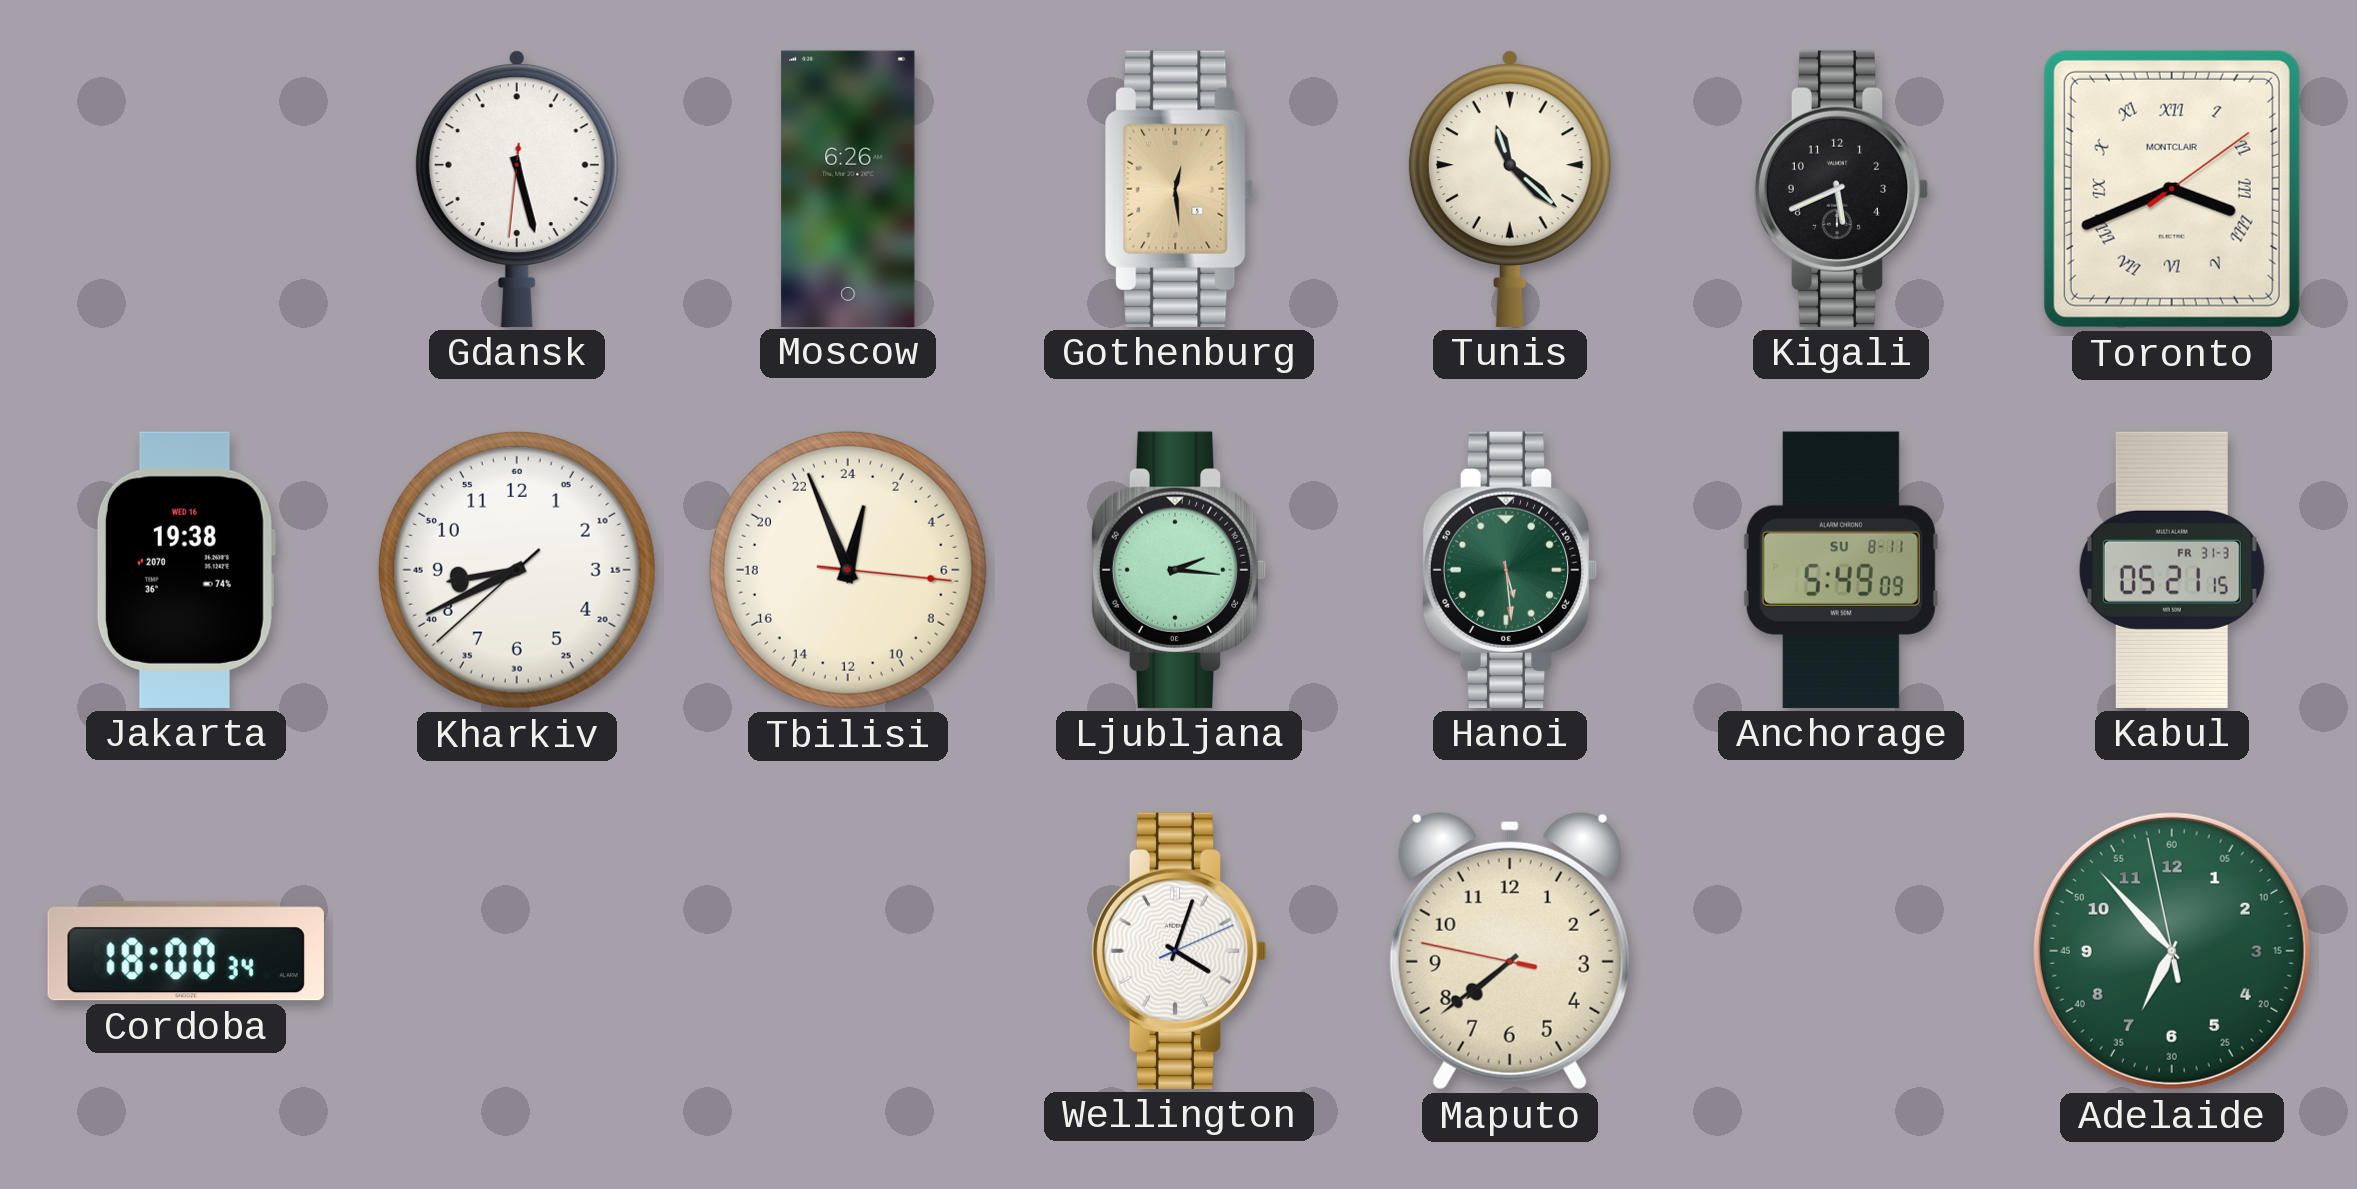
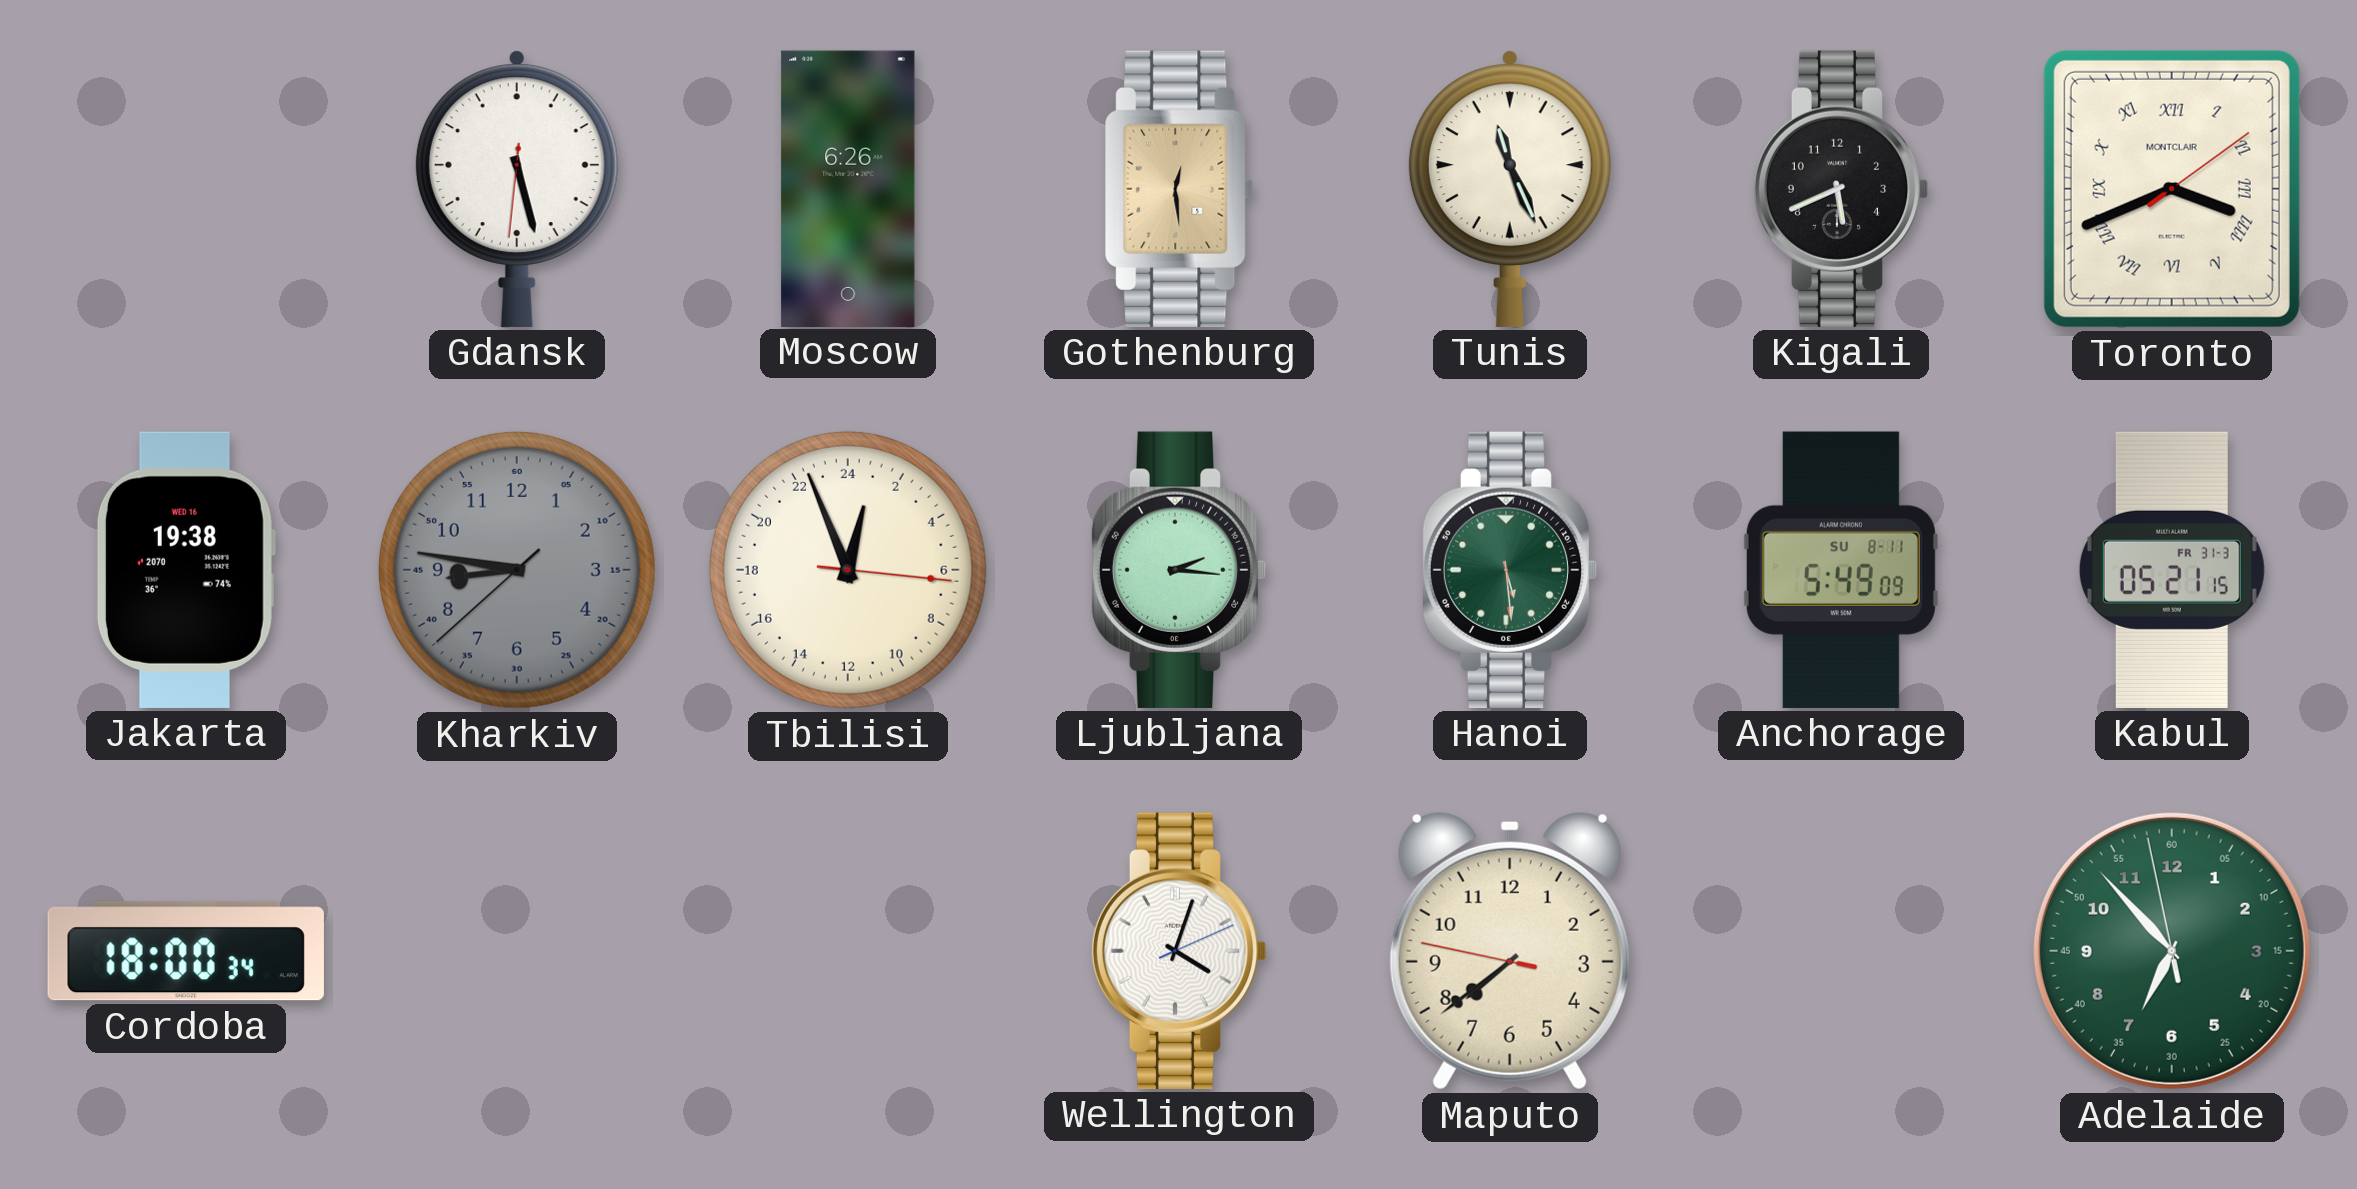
Tunis: 11:22 -> 11:26 (1510, 189)
Kharkiv: 8:40 -> 8:46 (517, 570)
Kharkiv dial: white -> grey (517, 570)
